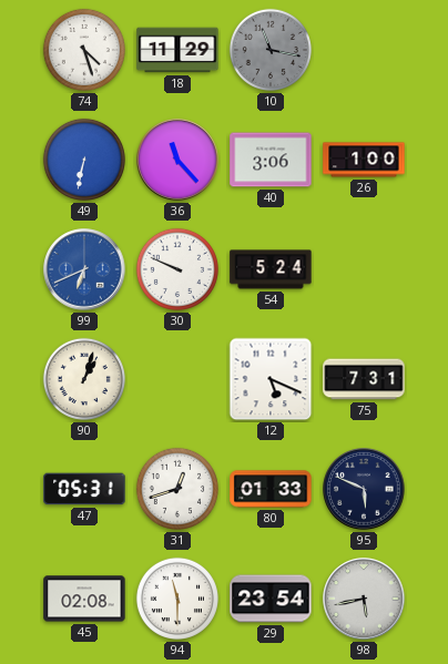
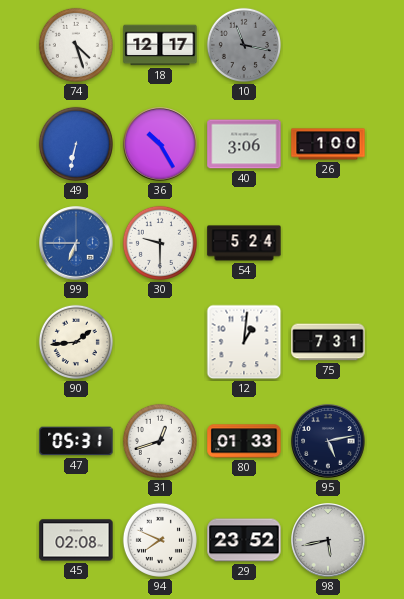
18: 11:29 -> 12:17 (160, 45)
36: 11:23 -> 10:25 (160, 144)
99: 6:41 -> 6:45 (76, 243)
30: 9:49 -> 9:30 (160, 243)
90: 1:03 -> 1:44 (76, 342)
12: 5:19 -> 1:01 (244, 342)
95: 5:49 -> 5:13 (328, 441)
94: 11:30 -> 7:49 (160, 540)
29: 23:54 -> 23:52 (244, 540)
